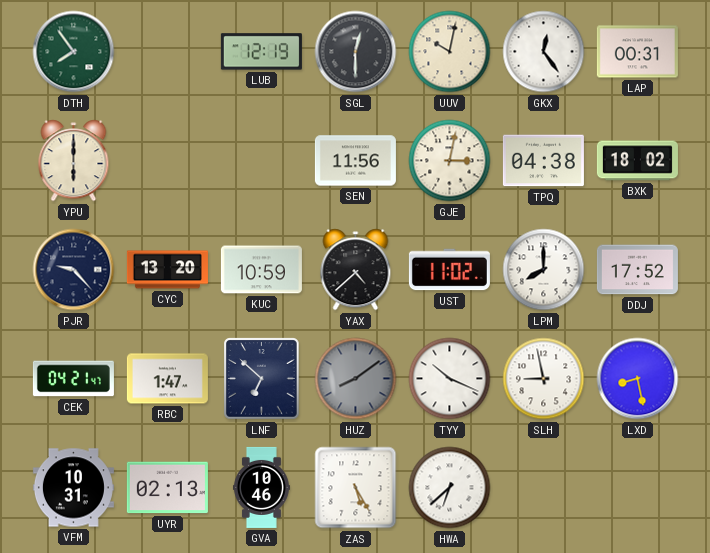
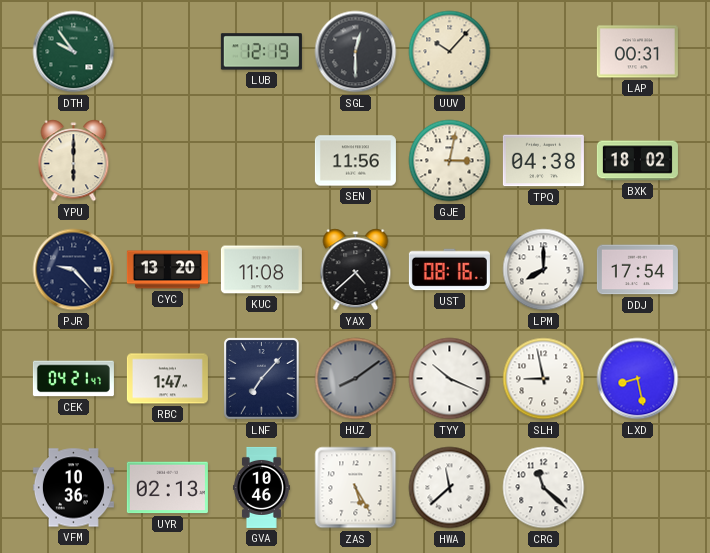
DTH: 7:54 -> 9:54 (74, 52)
UUV: 10:02 -> 10:07 (450, 52)
GKX: 12:24 -> none (544, 52)
KUC: 10:59 -> 11:08 (261, 270)
UST: 11:02 -> 08:16 (449, 270)
DDJ: 17:52 -> 17:54 (637, 270)
LNF: 6:52 -> 7:07 (262, 379)
VFM: 10:31 -> 10:36 (73, 488)
HWA: 6:38 -> 11:38 (450, 488)
CRG: none -> 11:22 (544, 488)
